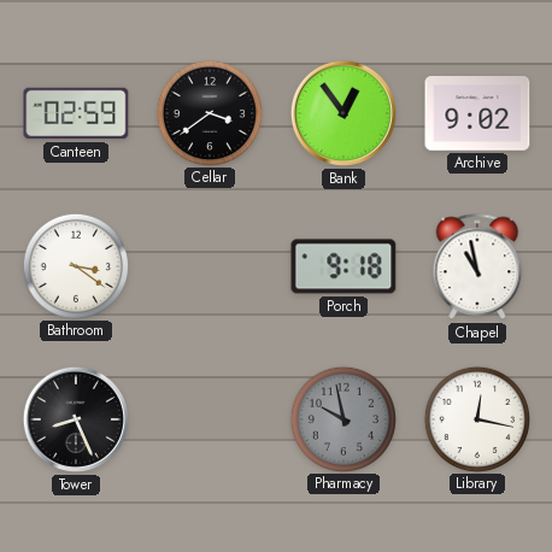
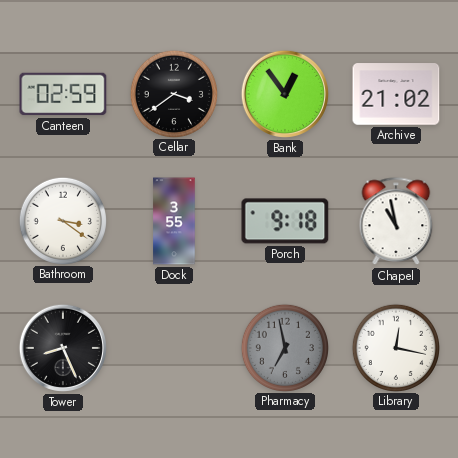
Archive: 9:02 -> 21:02 (396, 94)
Dock: none -> 3:55 (174, 221)
Pharmacy: 9:58 -> 6:58 (284, 347)
